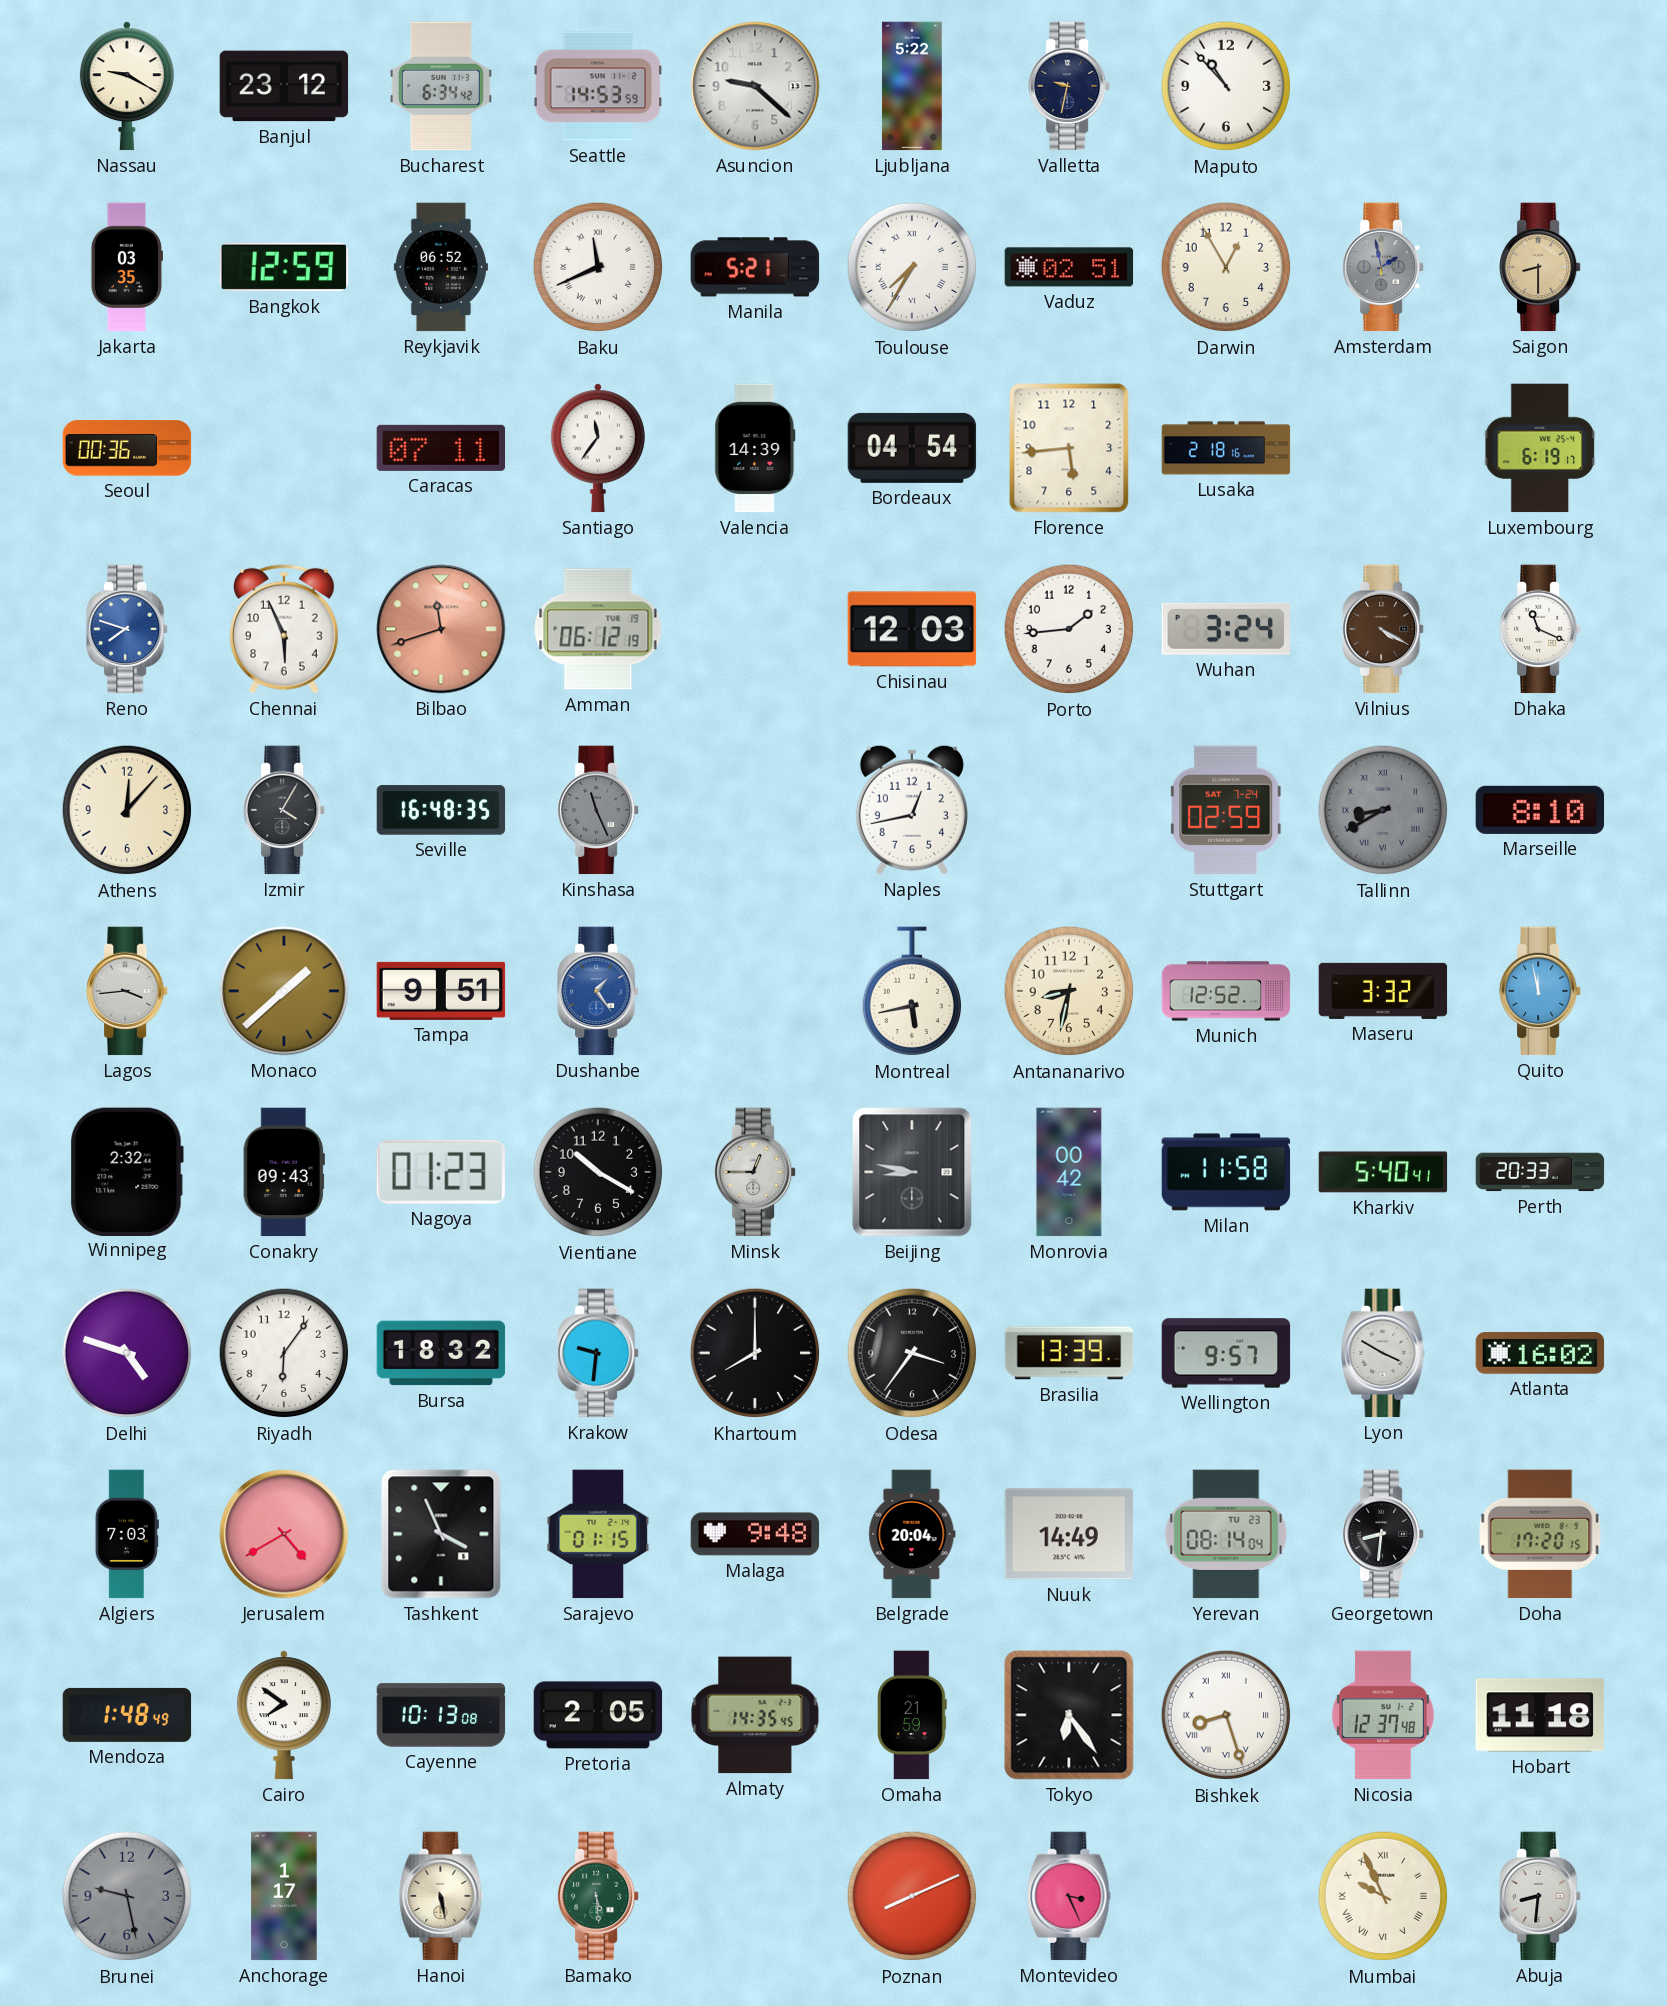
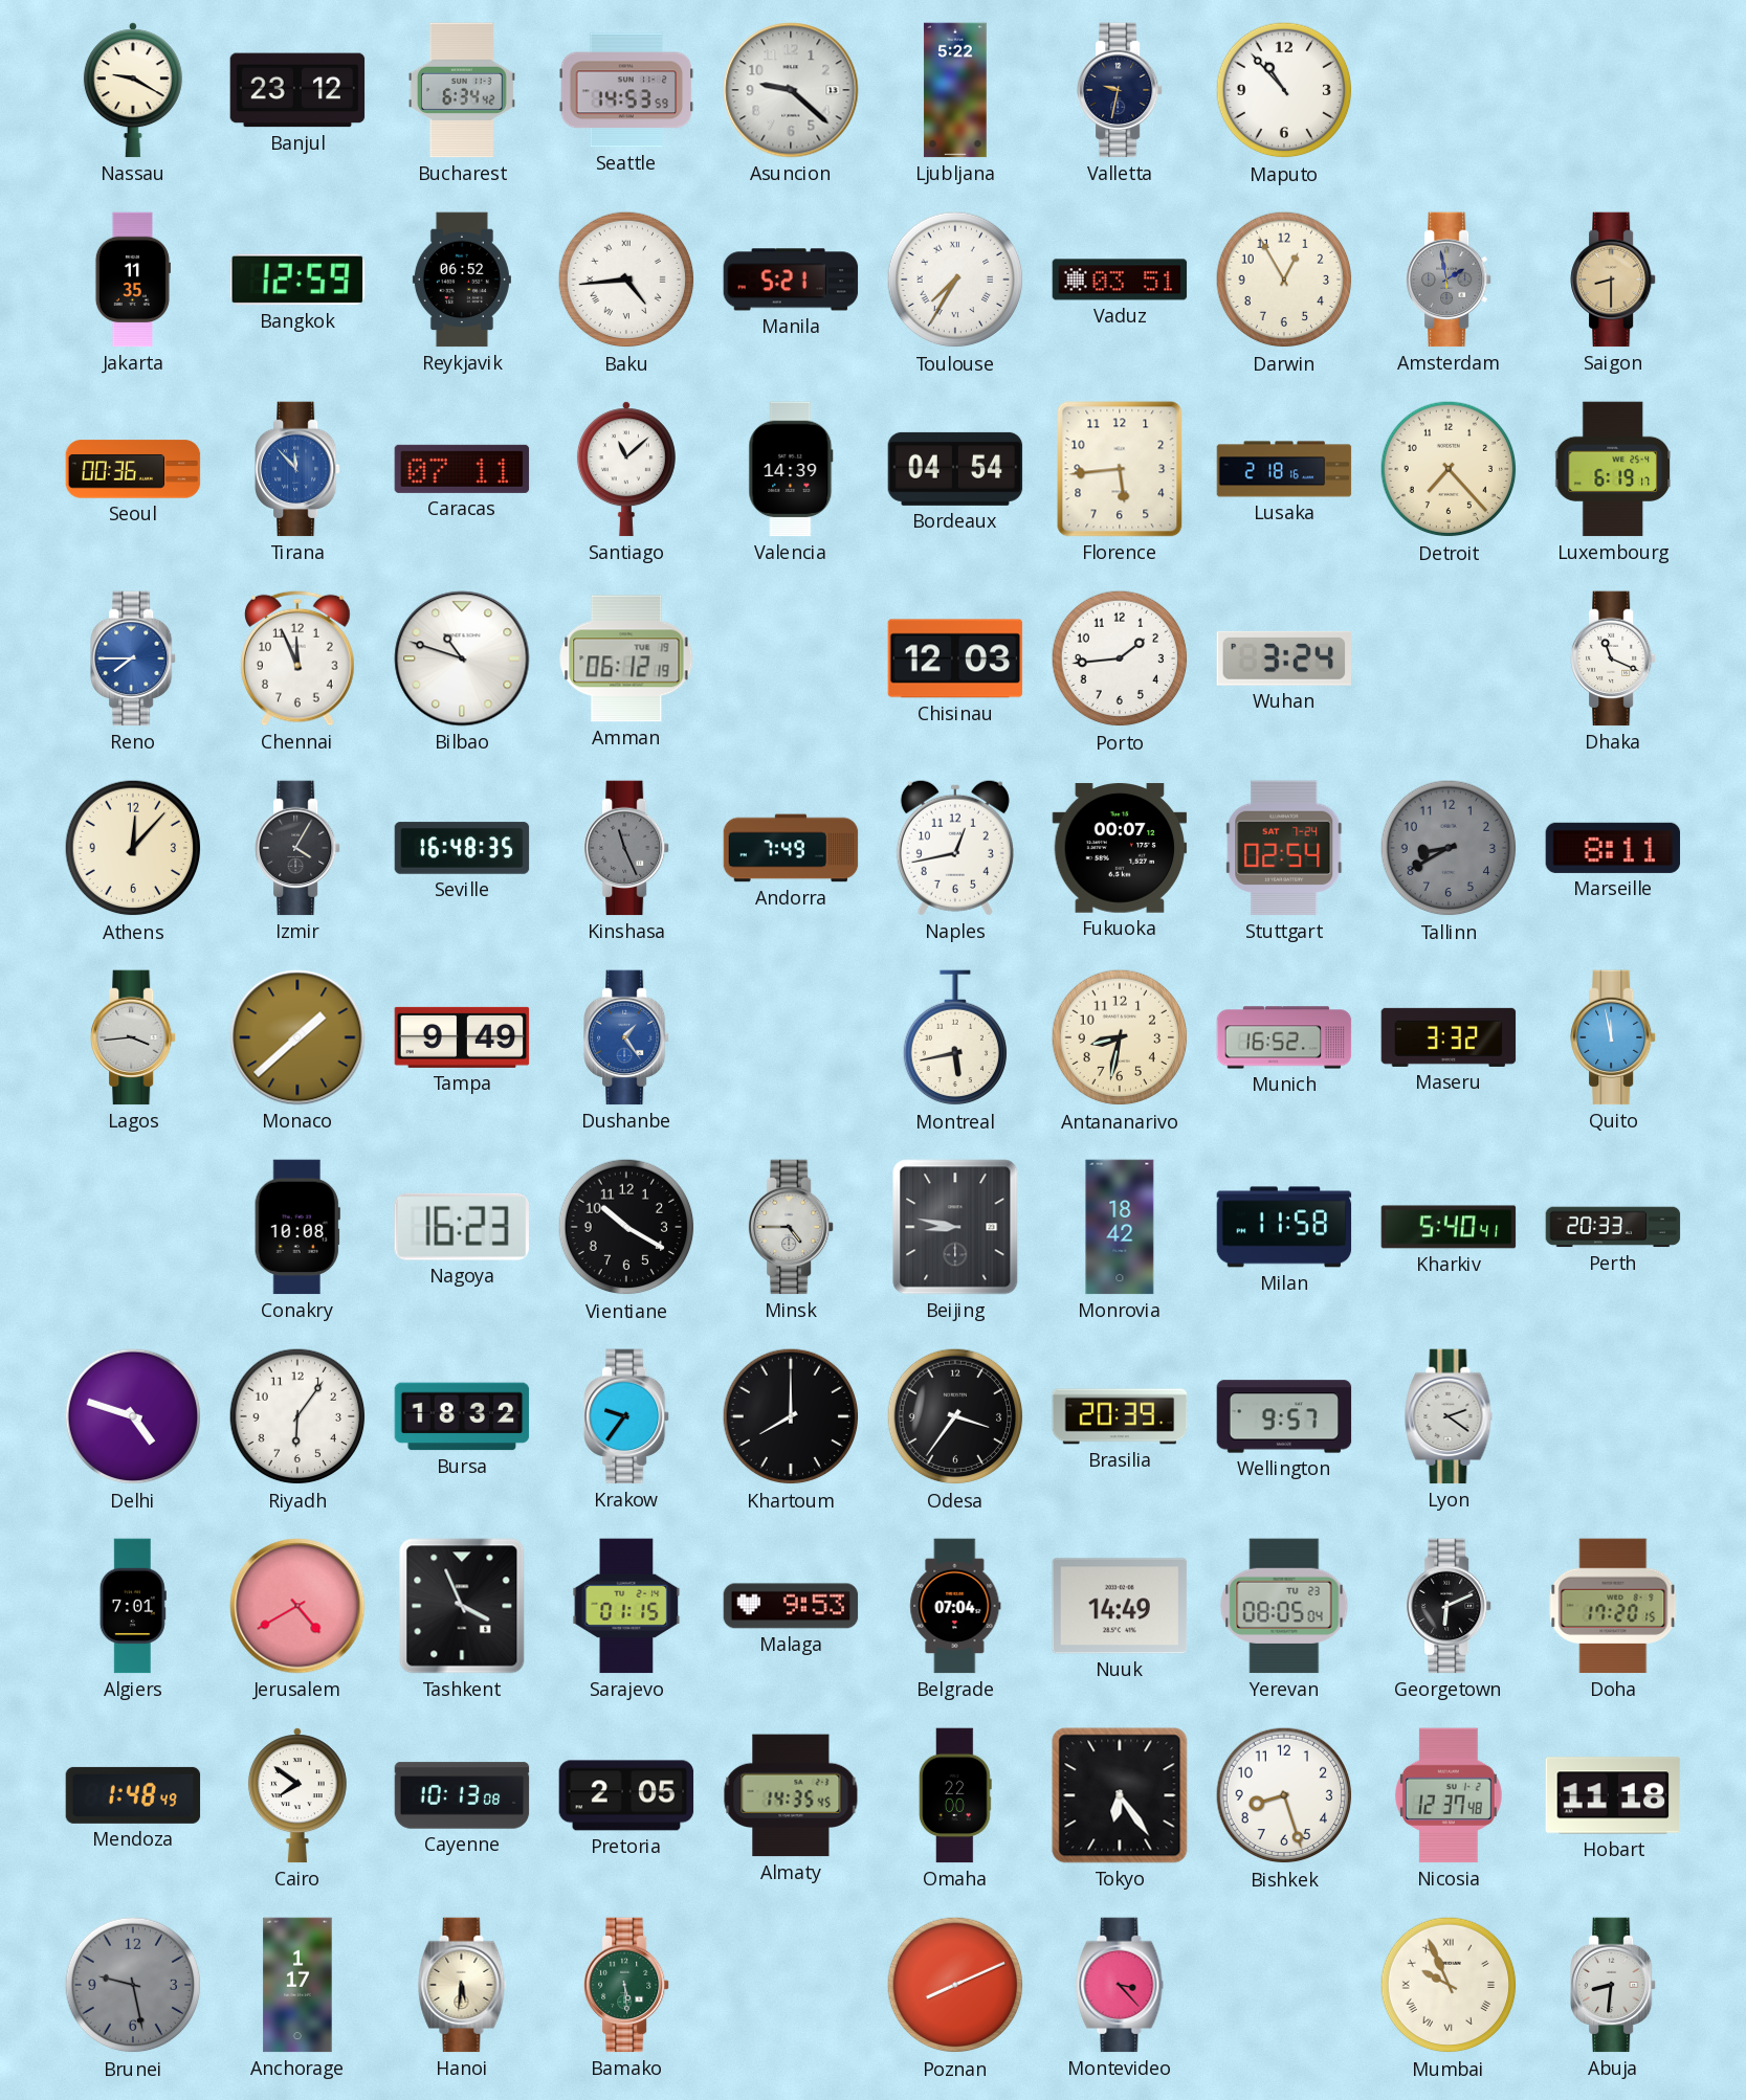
Jakarta: 03:35 -> 11:35 (133, 280)
Baku: 11:41 -> 4:44 (626, 280)
Vaduz: 02:51 -> 03:51 (1120, 280)
Tirana: none -> 11:53 (299, 469)
Santiago: 11:36 -> 11:08 (626, 469)
Detroit: none -> 7:23 (1449, 469)
Reno: 7:48 -> 7:45 (134, 658)
Chennai: 5:56 -> 11:56 (299, 658)
Bilbao: 11:42 -> 10:48 (462, 658)
Bilbao dial: salmon -> white (462, 658)
Vilnius: 4:20 -> none (1384, 629)
Andorra: none -> 7:49 (791, 848)
Fukuoka: none -> 00:07 (1120, 848)
Stuttgart: 02:59 -> 02:54 (1284, 848)
Tallinn numerals: Roman -> Arabic (1449, 848)
Marseille: 8:10 -> 8:11 (1613, 848)
Tampa: 9:51 -> 9:49 (462, 1037)
Munich: 12:52 -> 16:52 (1284, 1037)
Winnipeg: 2:32 -> none (127, 1171)
Conakry: 09:43 -> 10:08 (297, 1227)
Nagoya: 01:23 -> 16:23 (462, 1227)
Minsk: 12:45 -> 4:45 (792, 1227)
Monrovia: 00:42 -> 18:42 (1120, 1227)
Krakow: 9:31 -> 9:36 (627, 1416)
Brasilia: 13:39 -> 20:39 (1120, 1416)
Lyon: 3:50 -> 2:21 (1449, 1416)
Atlanta: 16:02 -> none (1540, 1353)
Algiers: 7:03 -> 7:01 (133, 1606)
Malaga: 9:48 -> 9:53 (791, 1606)
Belgrade: 20:04 -> 07:04 (955, 1606)
Yerevan: 08:14 -> 08:05 (1284, 1606)
Georgetown: 8:31 -> 6:11 (1450, 1606)
Omaha: 21:59 -> 22:00 (956, 1795)
Bishkek numerals: Roman -> Arabic (1284, 1795)
Hanoi: 5:28 -> 5:31 (462, 1985)
Montevideo: 3:26 -> 3:23 (1120, 1985)
